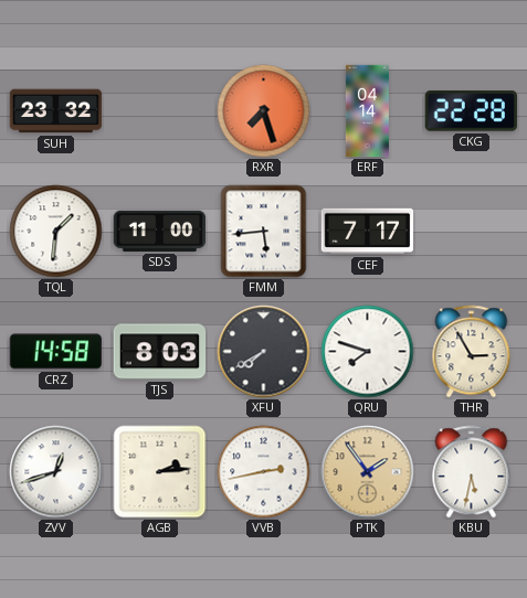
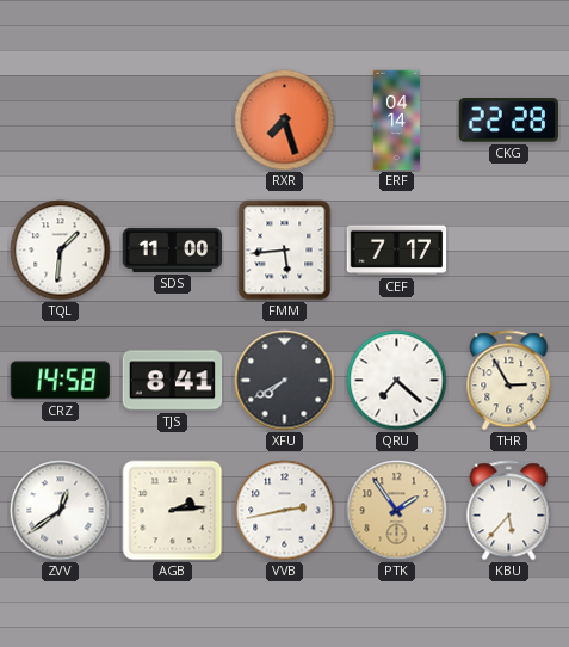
SUH: 23:32 -> none (56, 111)
TJS: 8:03 -> 8:41 (173, 381)
QRU: 7:48 -> 7:22 (397, 381)
ZVV: 12:42 -> 12:39 (61, 511)
KBU: 5:32 -> 5:37 (509, 511)
